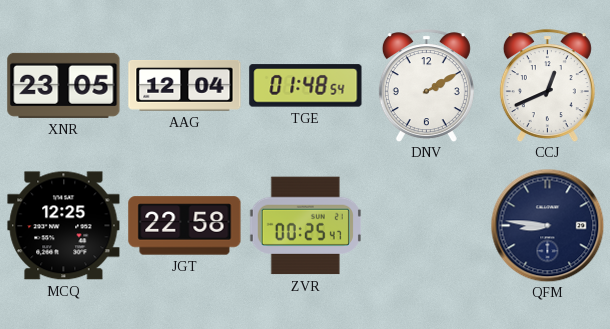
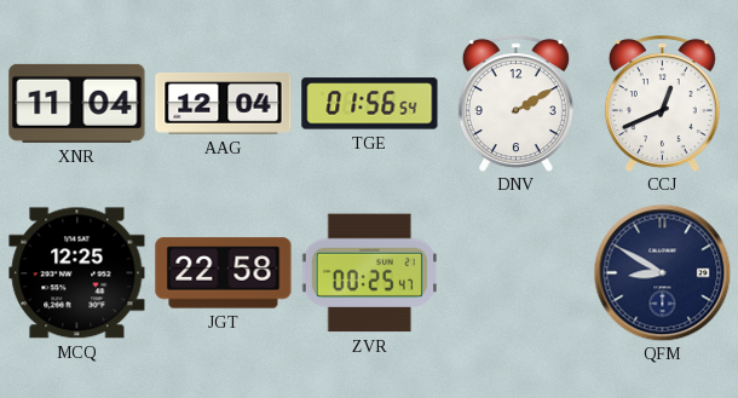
XNR: 23:05 -> 11:04 (77, 103)
TGE: 01:48 -> 01:56 (370, 104)
QFM: 8:46 -> 8:50 (662, 272)
